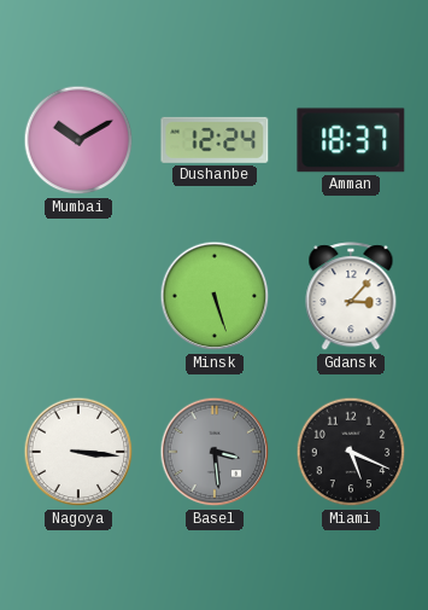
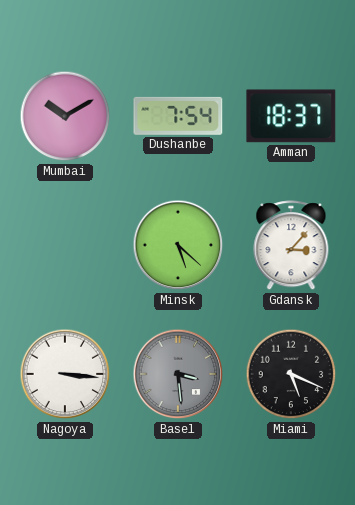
Dushanbe: 12:24 -> 7:54 (178, 116)
Minsk: 5:27 -> 5:22 (178, 245)
